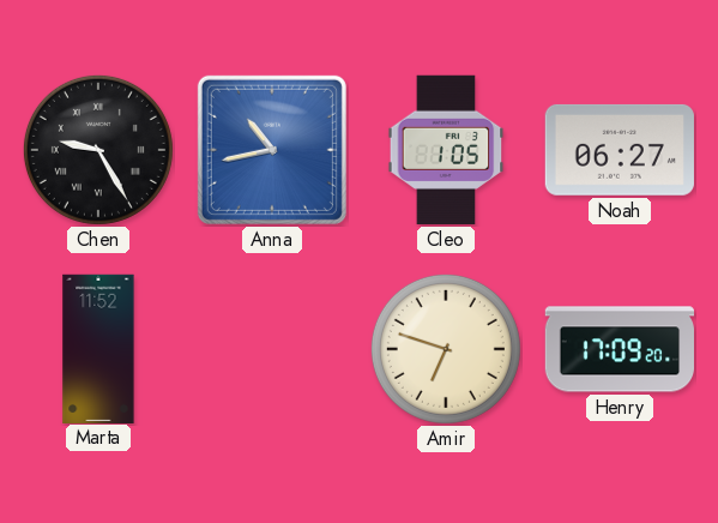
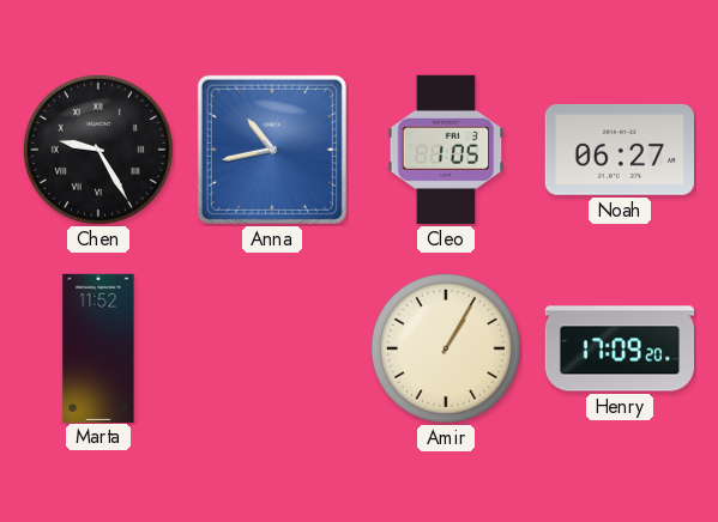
Amir: 6:48 -> 1:05 (446, 348)
